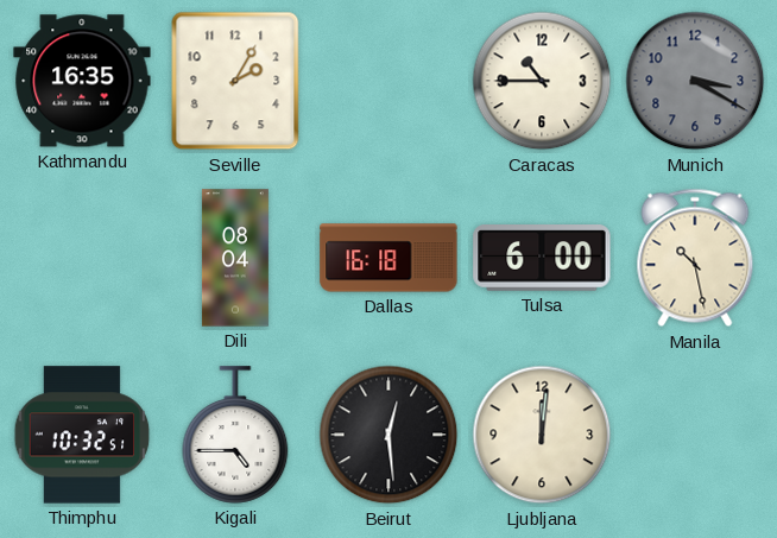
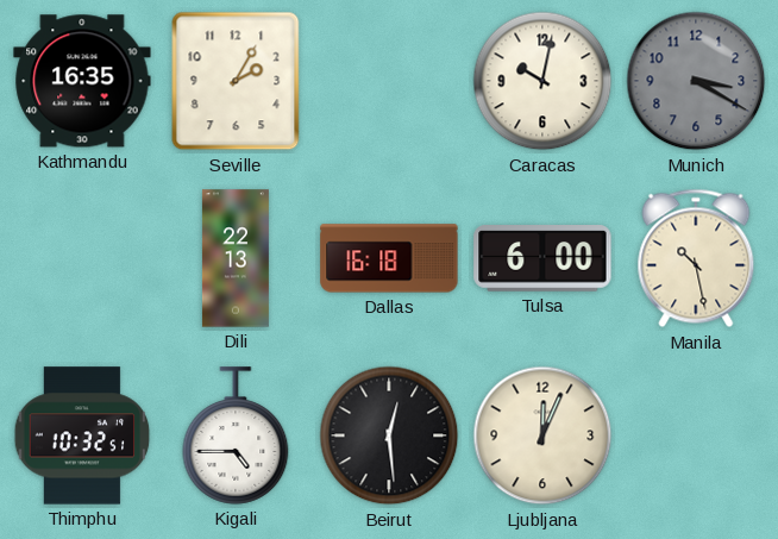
Caracas: 10:45 -> 10:02 (542, 81)
Dili: 08:04 -> 22:13 (236, 258)
Ljubljana: 12:01 -> 12:04 (542, 435)
